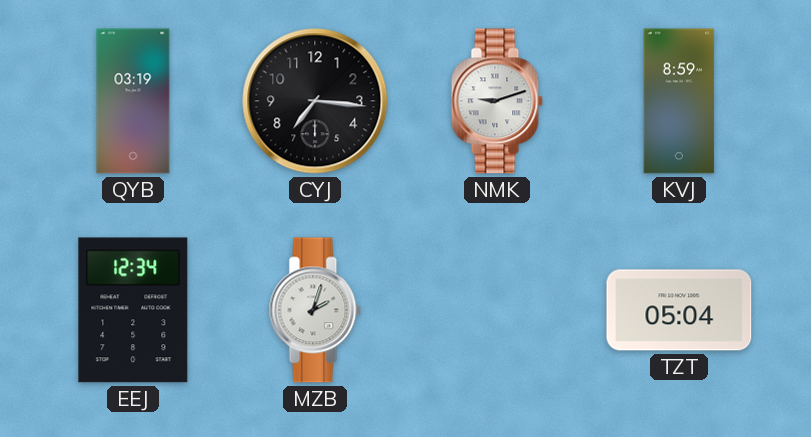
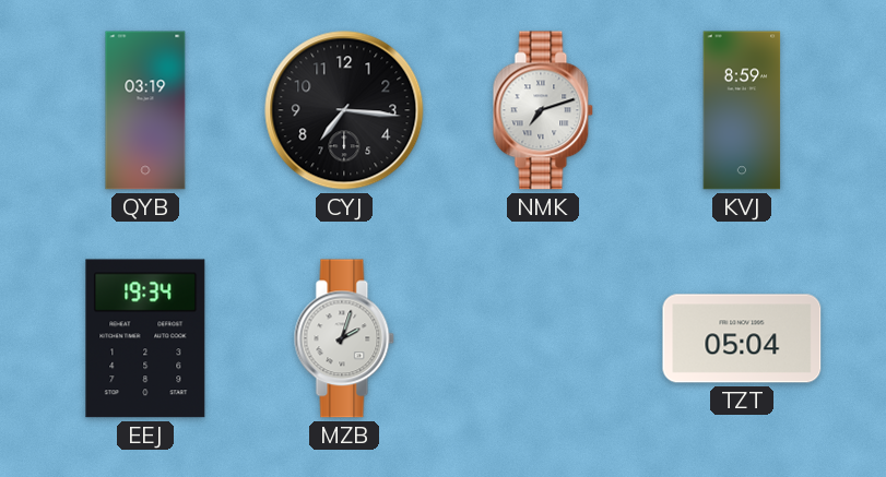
NMK: 9:12 -> 7:12 (543, 110)
EEJ: 12:34 -> 19:34 (145, 338)
